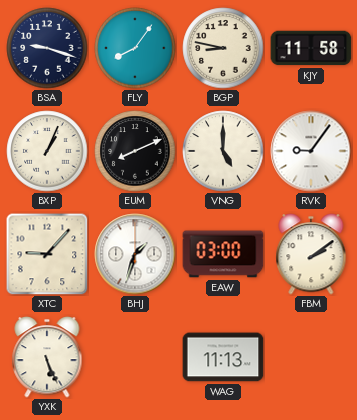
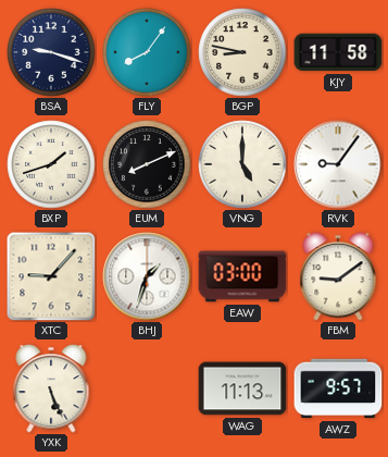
BXP: 1:04 -> 1:42 (51, 164)
FBM: 2:09 -> 9:09 (338, 276)
AWZ: none -> 9:57 (338, 388)
